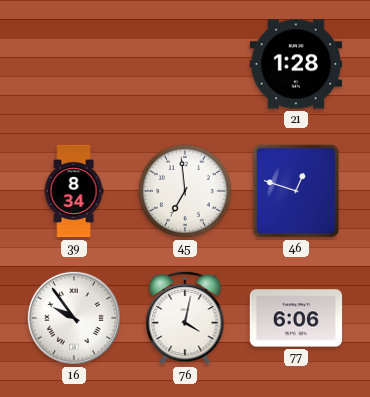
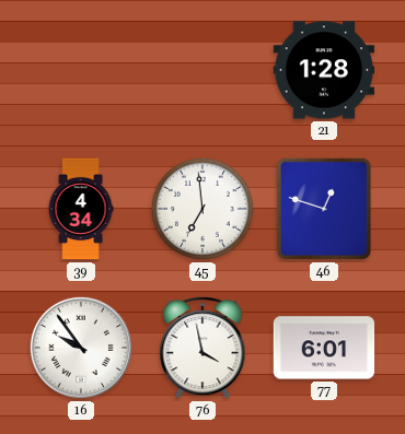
39: 8:34 -> 4:34 (81, 209)
76: 4:02 -> 3:58 (202, 348)
77: 6:06 -> 6:01 (324, 348)
